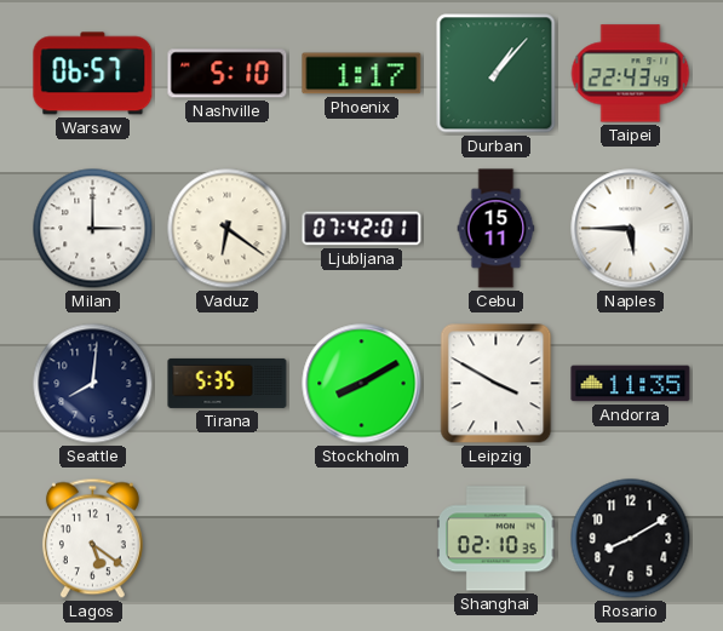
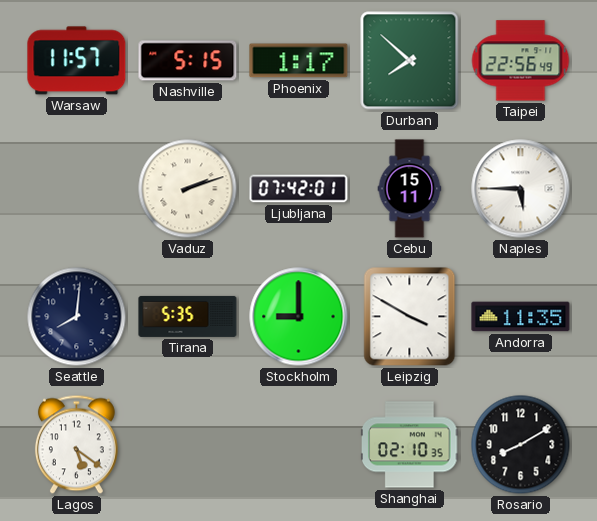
Warsaw: 06:57 -> 11:57 (77, 61)
Nashville: 5:10 -> 5:15 (188, 61)
Durban: 1:07 -> 7:52 (410, 61)
Taipei: 22:43 -> 22:56 (521, 61)
Milan: 3:00 -> none (93, 229)
Vaduz: 6:21 -> 2:12 (188, 189)
Stockholm: 8:10 -> 9:00 (299, 317)
